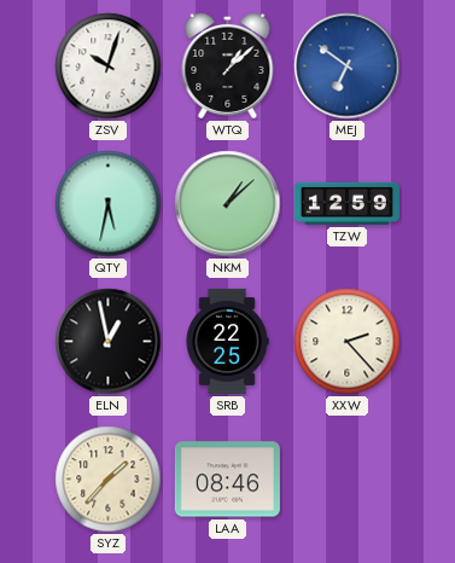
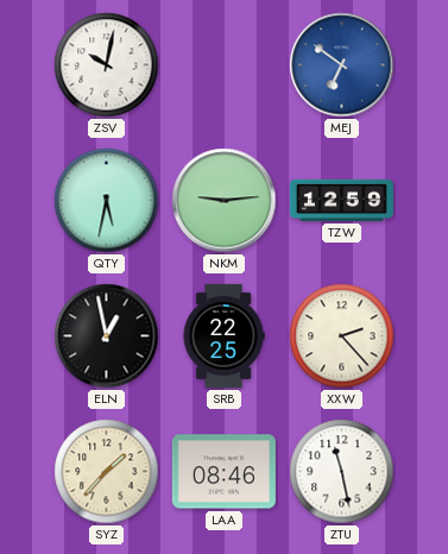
ZSV: 10:03 -> 10:02 (107, 65)
WTQ: 1:08 -> none (228, 65)
NKM: 1:08 -> 9:14 (225, 201)
ZTU: none -> 11:28 (342, 472)
